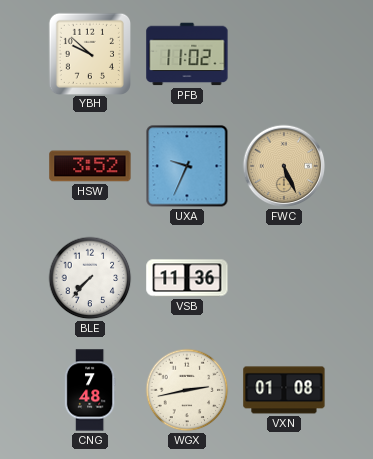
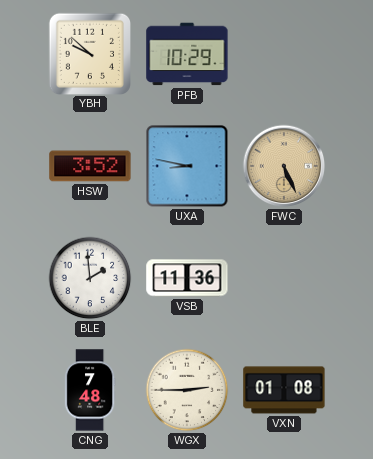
PFB: 11:02 -> 10:29 (187, 54)
UXA: 9:34 -> 8:47 (187, 166)
BLE: 7:37 -> 1:59 (90, 278)
WGX: 2:43 -> 2:45 (187, 390)
